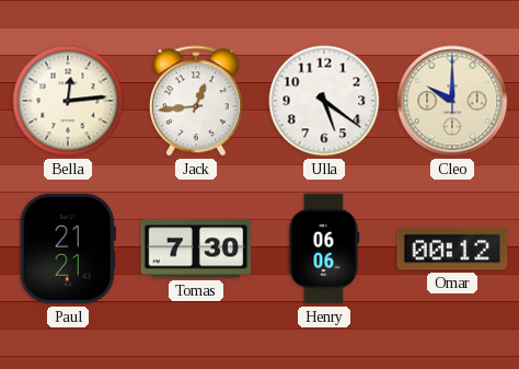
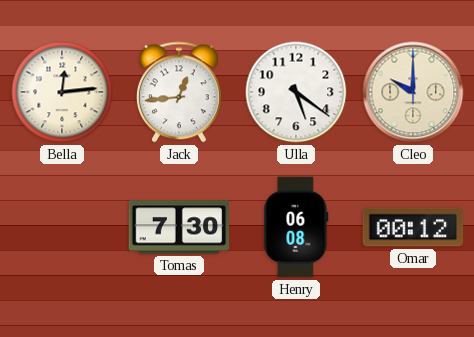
Paul: 21:21 -> none (68, 249)
Henry: 06:06 -> 06:08 (296, 227)
